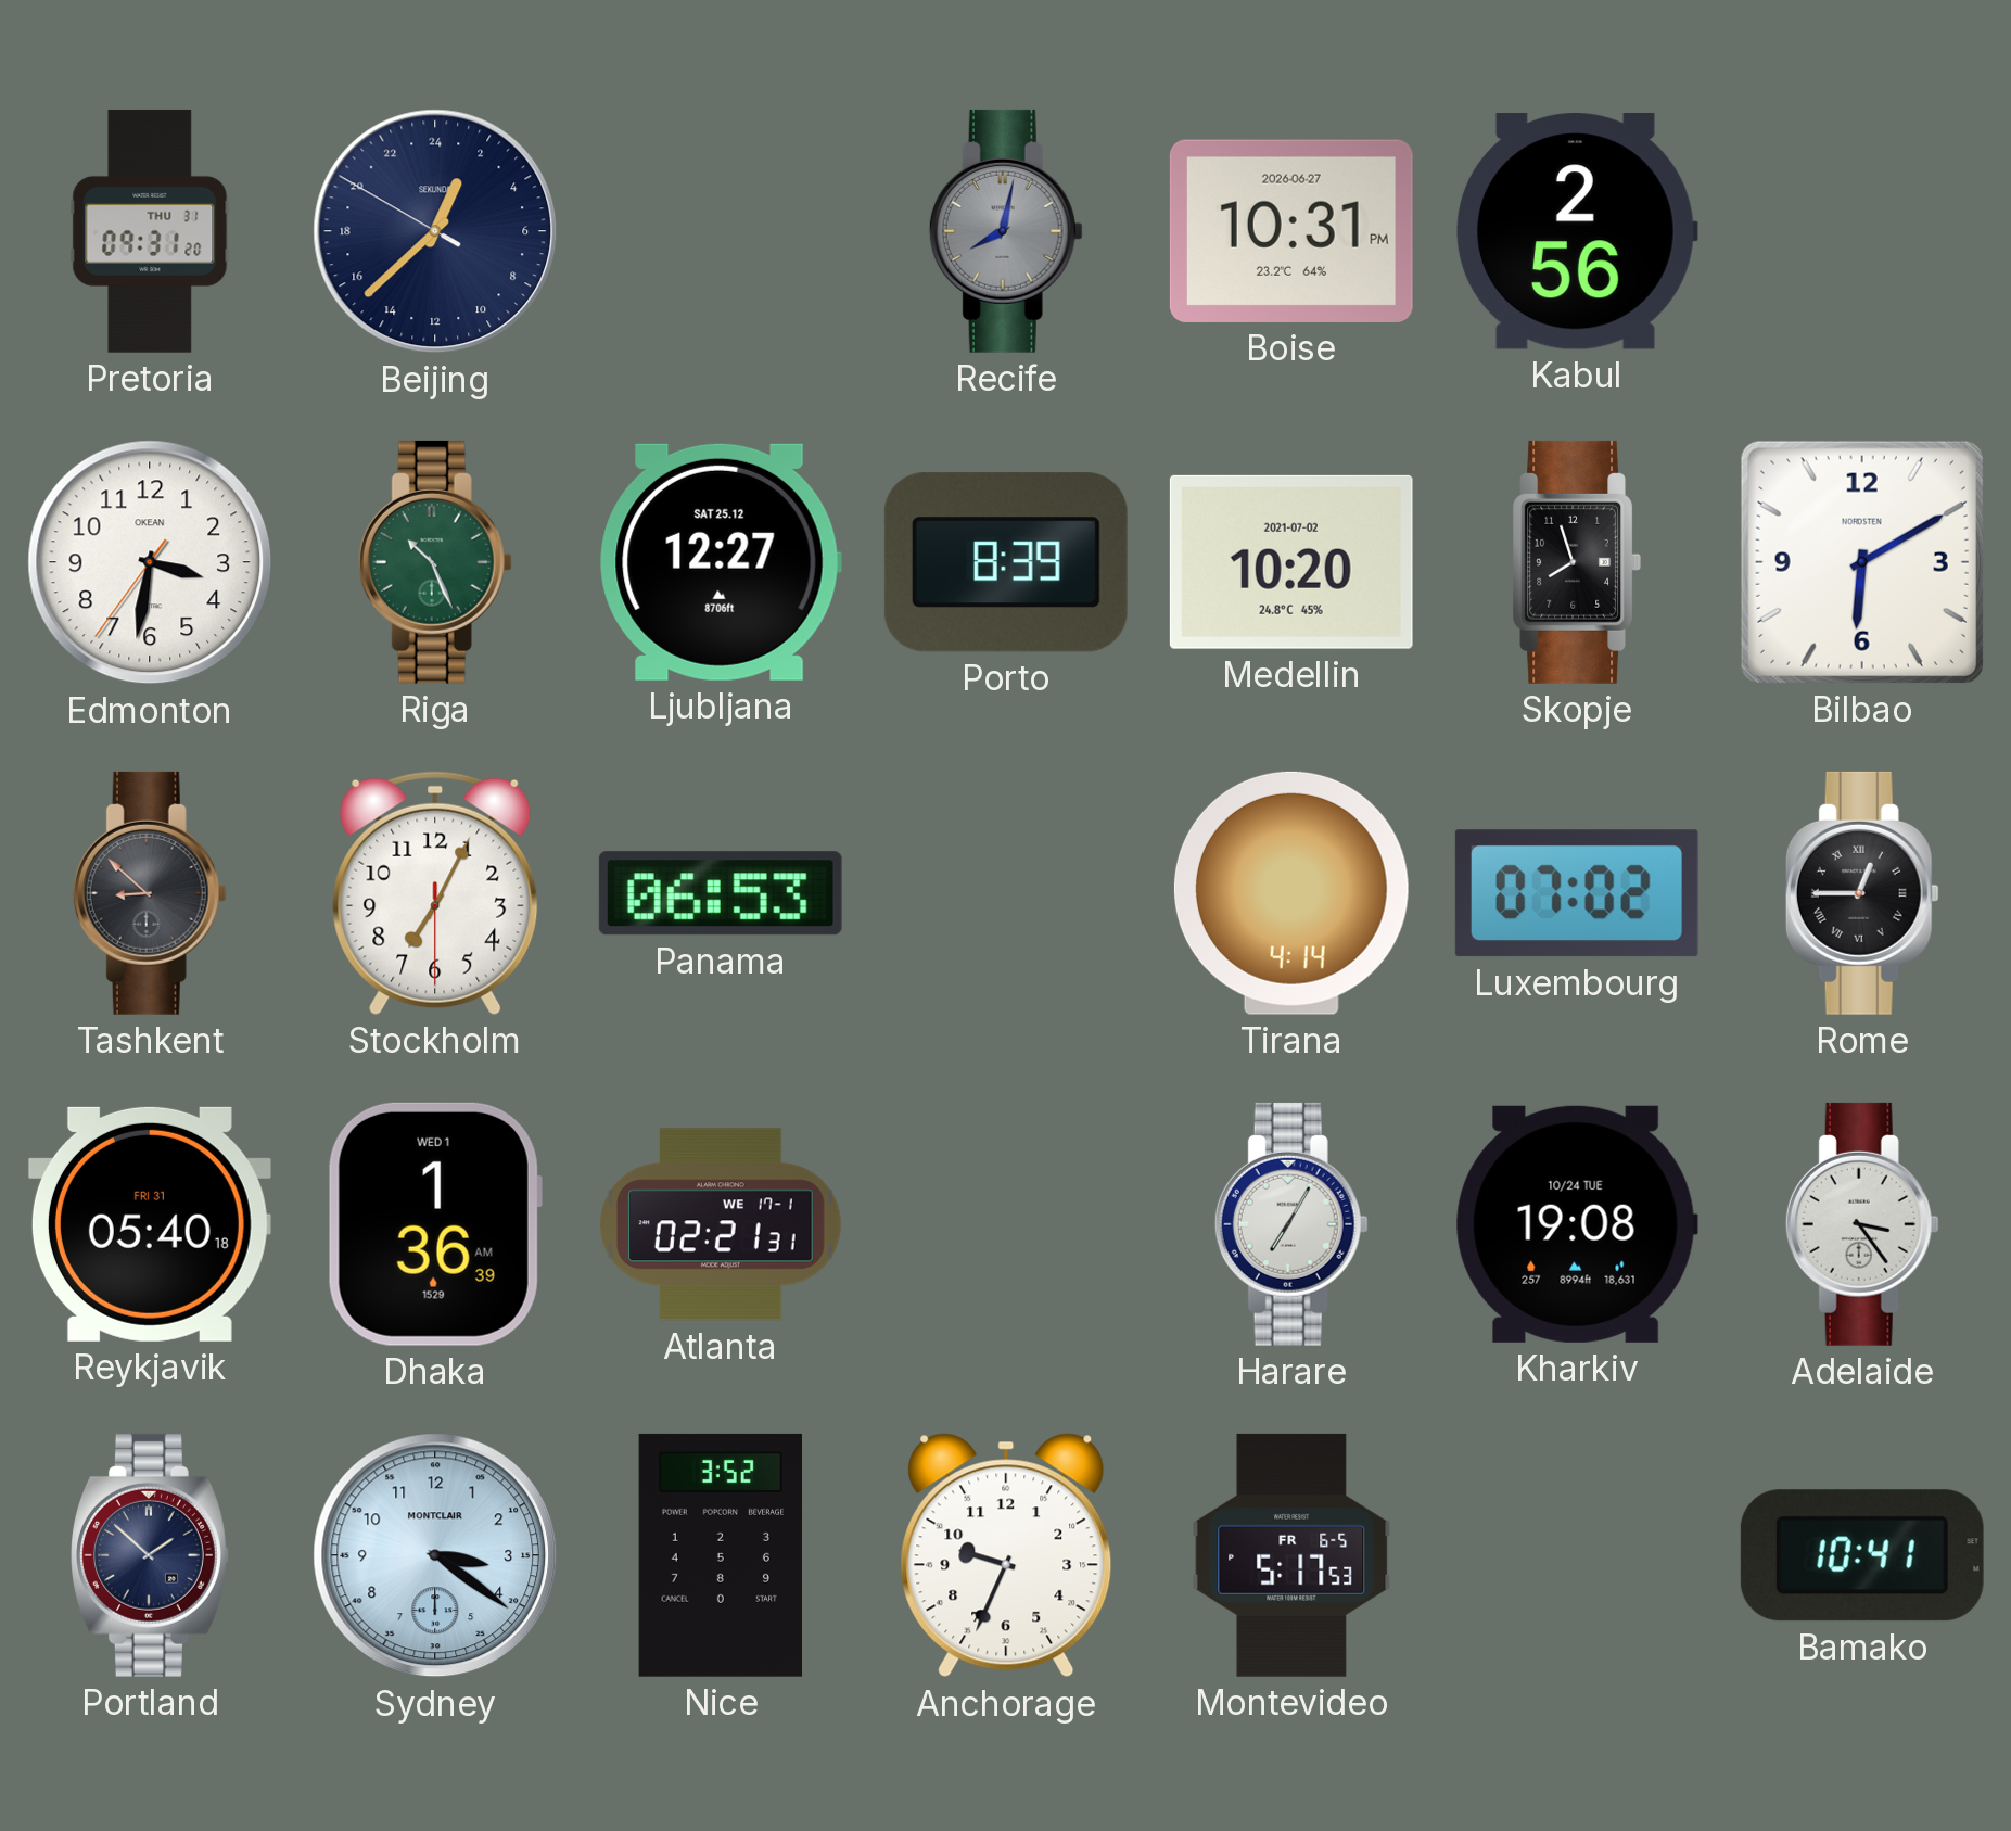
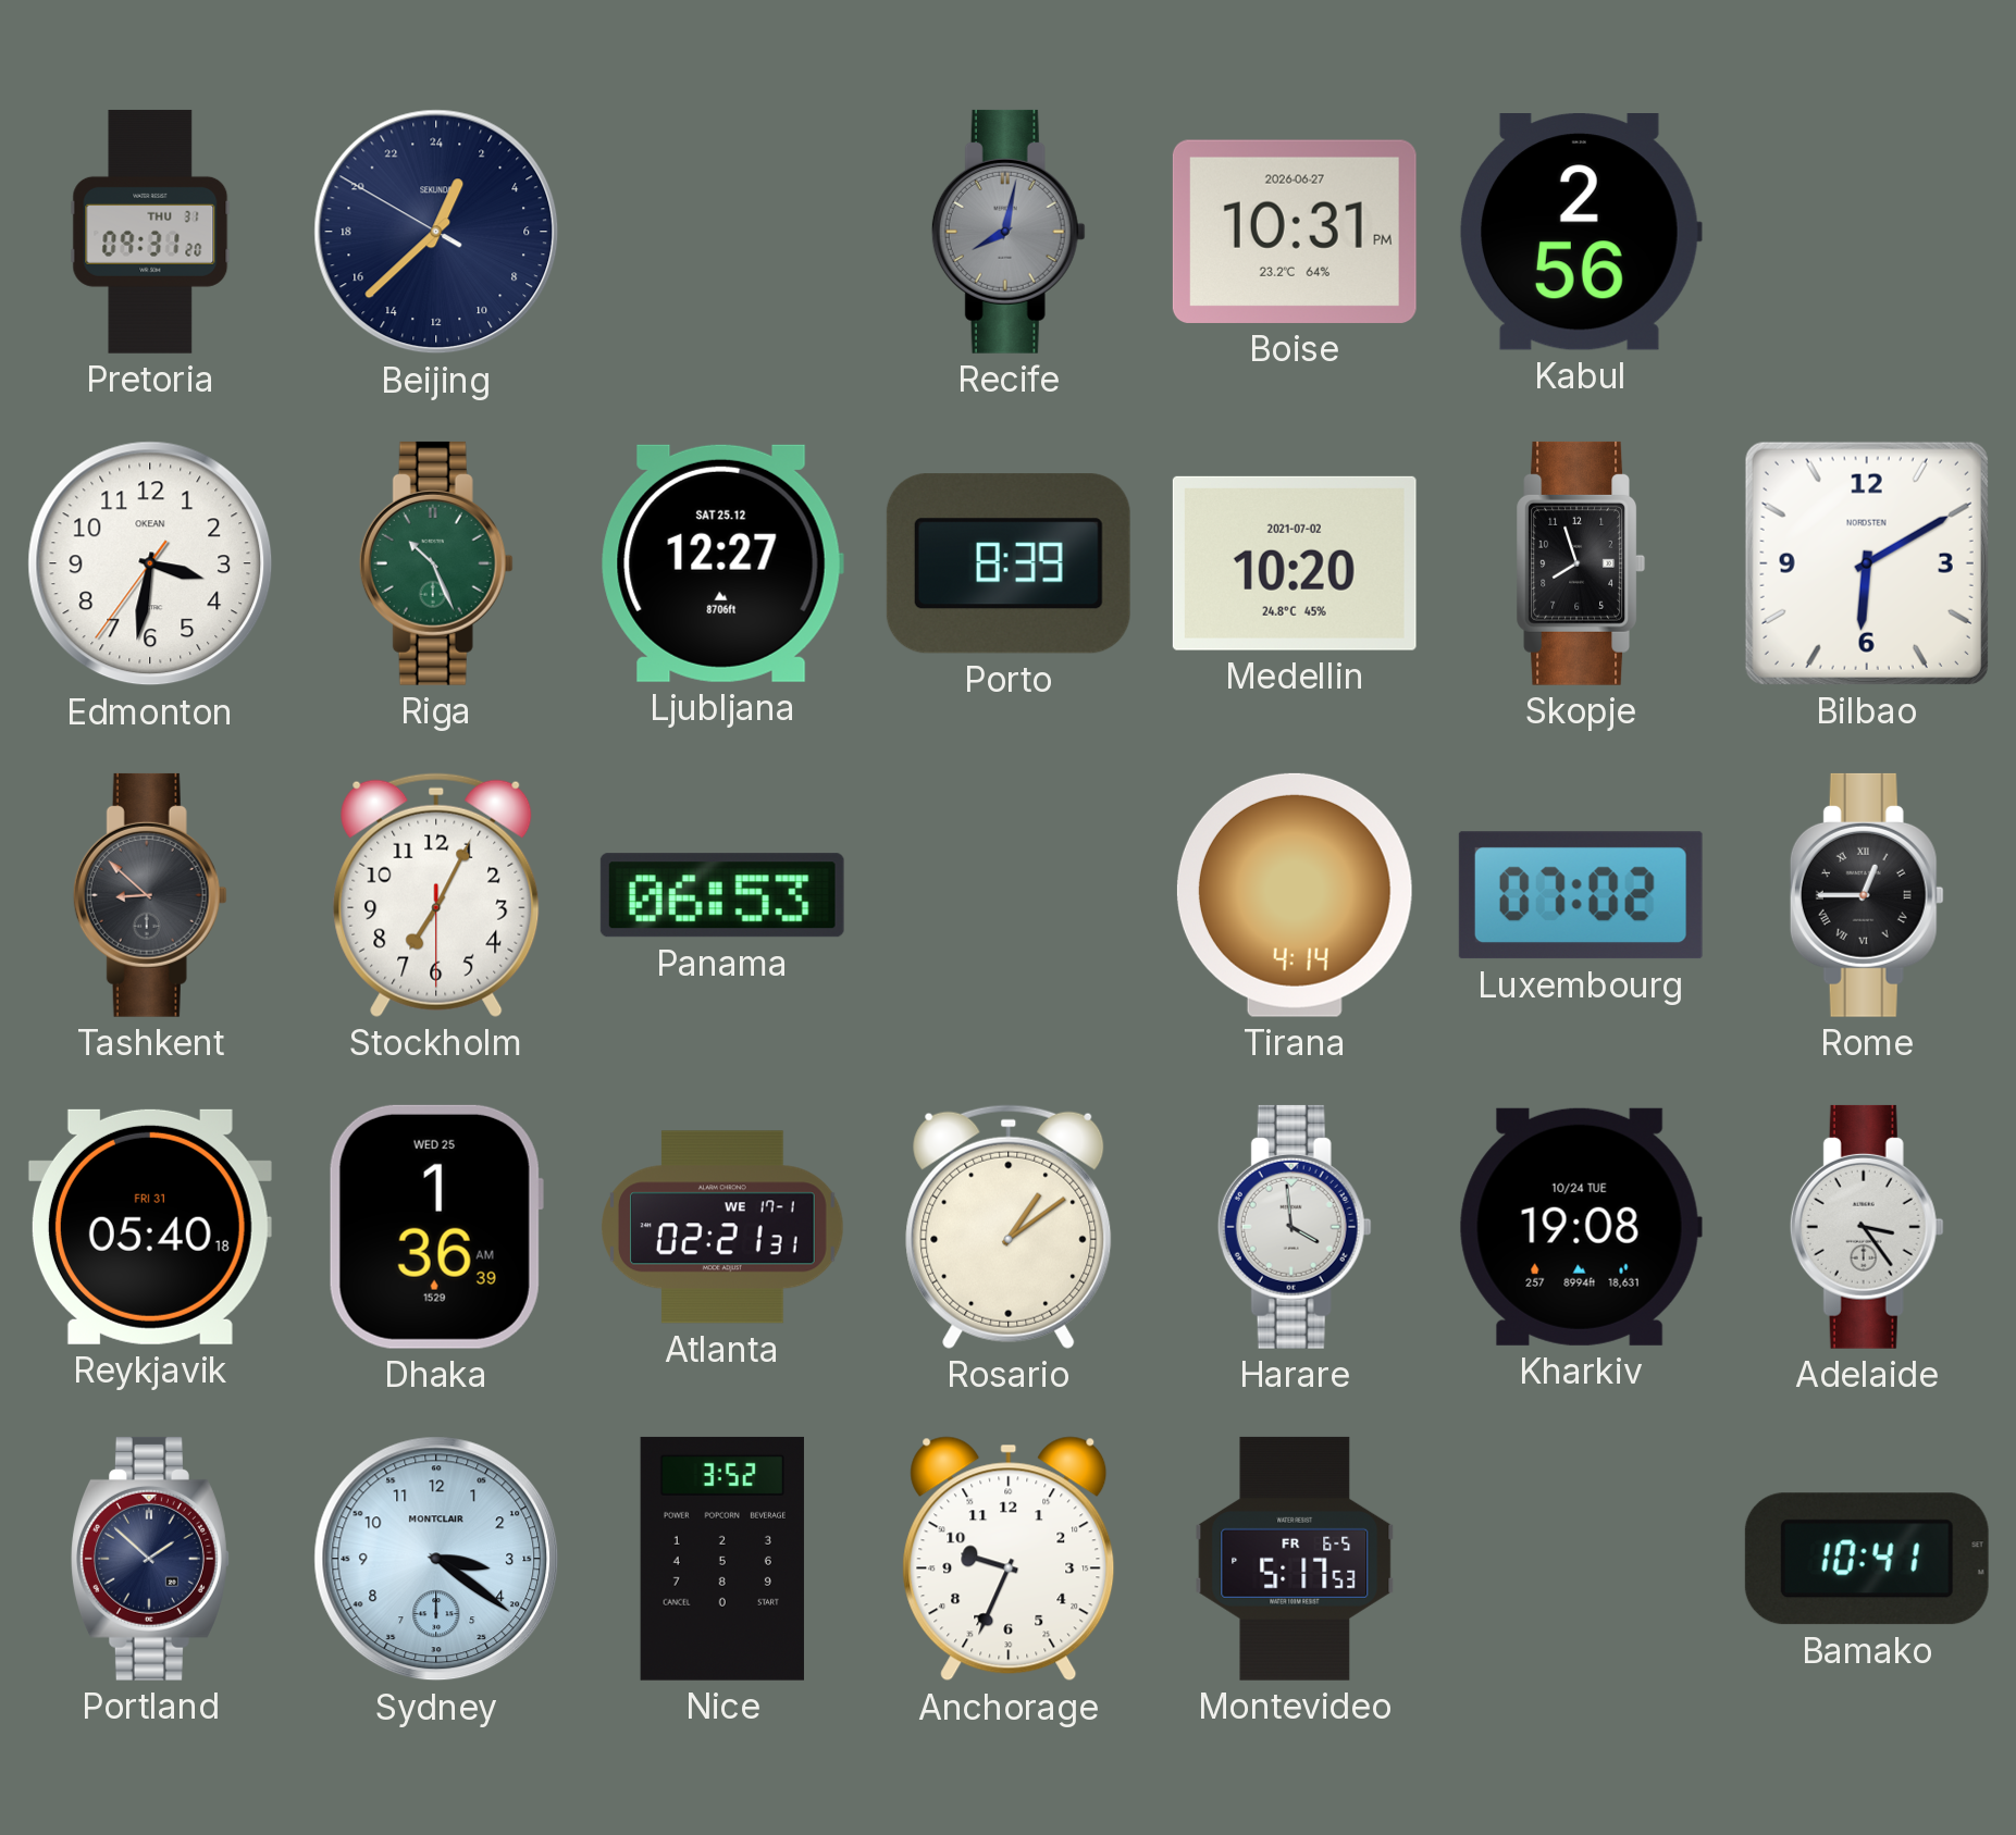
Dhaka date: WED 1 -> WED 25 (436, 1227)
Rosario: none -> 1:09 (1009, 1227)
Harare: 7:05 -> 3:59 (1295, 1227)
